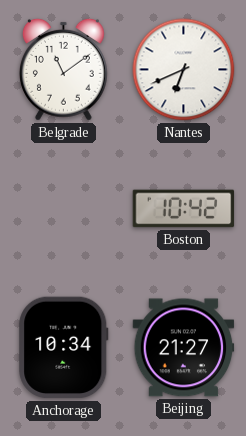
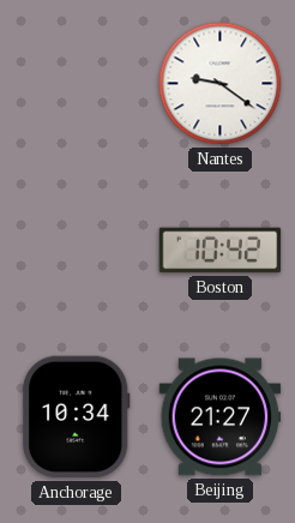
Belgrade: 11:09 -> none (63, 69)
Nantes: 6:41 -> 9:21 (221, 84)
